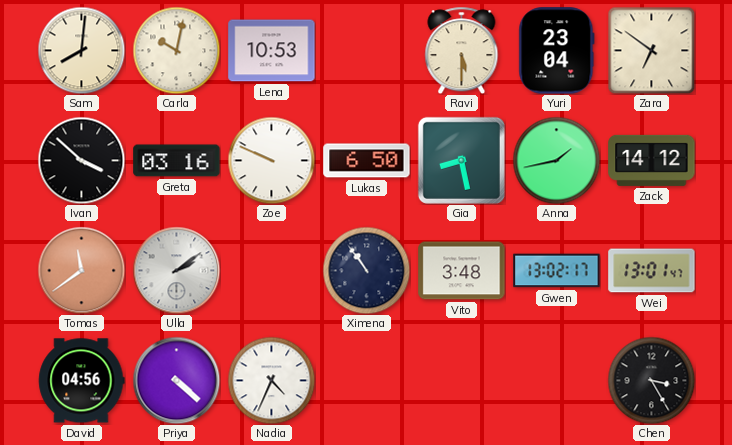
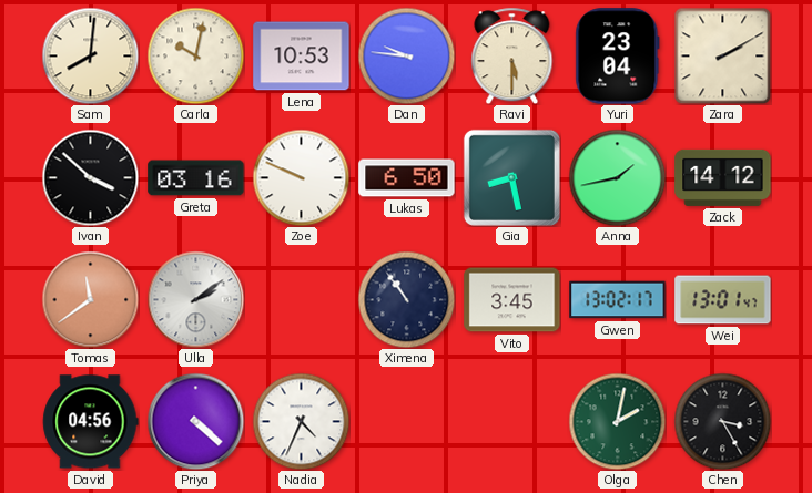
Dan: none -> 9:46 (406, 55)
Zara: 6:51 -> 2:10 (722, 55)
Vito: 3:48 -> 3:45 (512, 300)
Olga: none -> 2:02 (617, 421)
